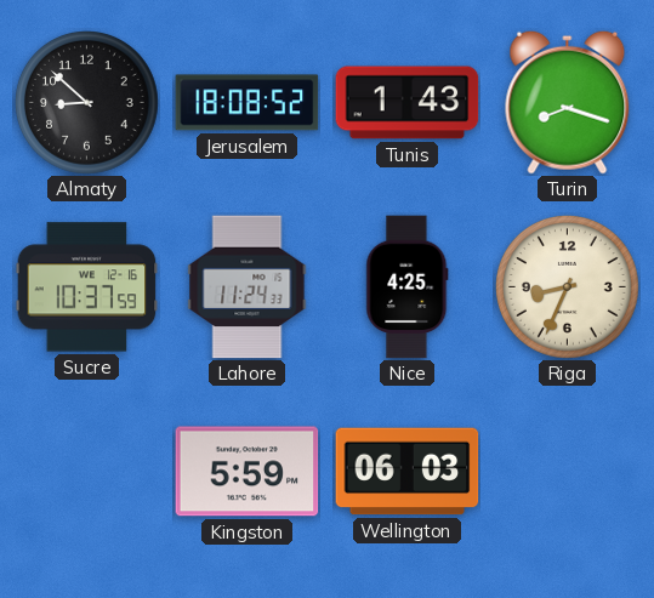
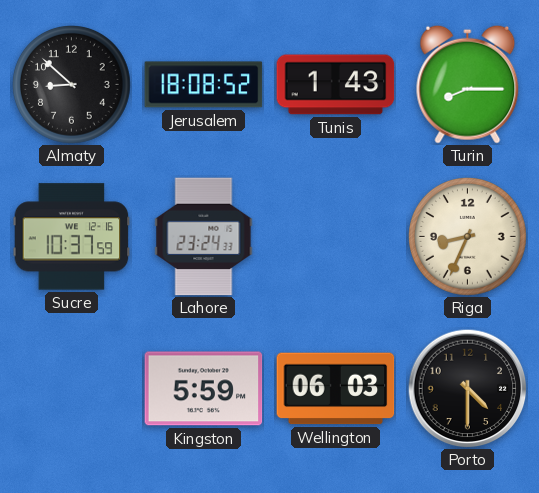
Turin: 8:18 -> 8:15 (468, 84)
Lahore: 11:24 -> 23:24 (204, 237)
Nice: 4:25 -> none (408, 287)
Porto: none -> 4:30 (467, 388)
